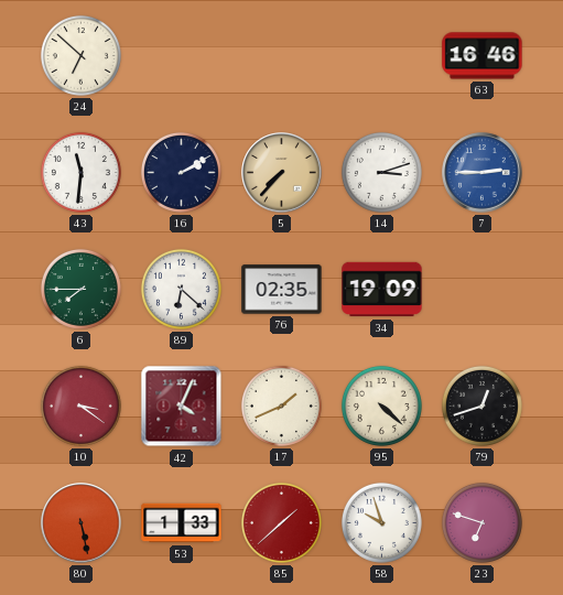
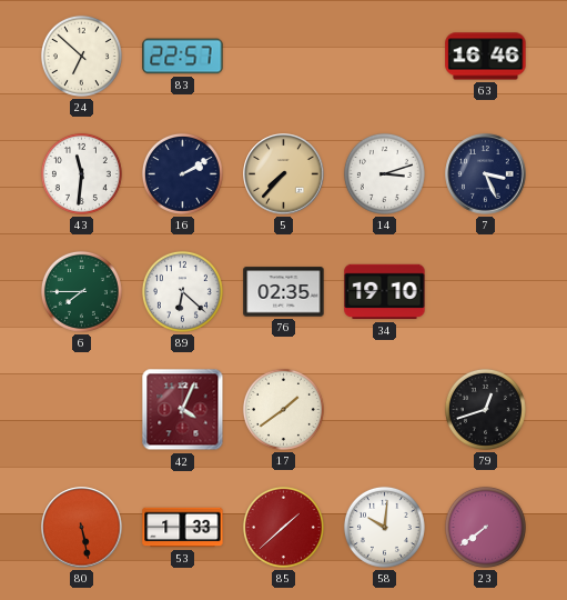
83: none -> 22:57 (183, 57)
7: 2:45 -> 3:26 (486, 174)
7 dial: blue -> navy (486, 174)
34: 19:09 -> 19:10 (385, 292)
10: 3:21 -> none (80, 405)
17: 1:41 -> 1:39 (283, 409)
95: 4:22 -> none (381, 405)
58: 9:57 -> 10:01 (384, 527)
23: 6:48 -> 7:39 (485, 527)
